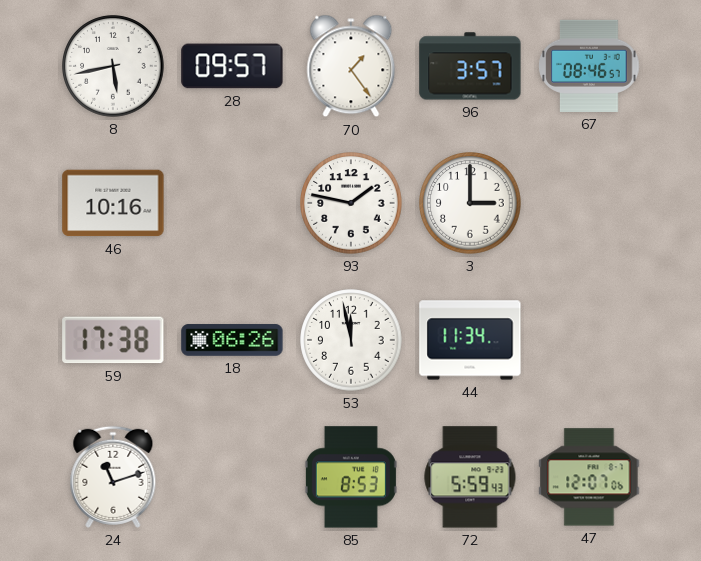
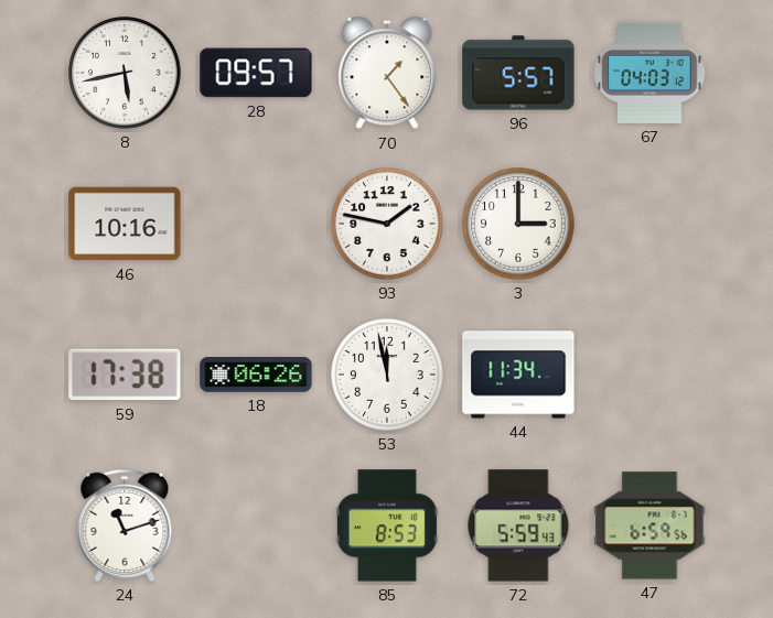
96: 3:57 -> 5:57 (518, 73)
67: 08:46 -> 04:03 (649, 73)
47: 12:07 -> 6:59 (649, 525)
